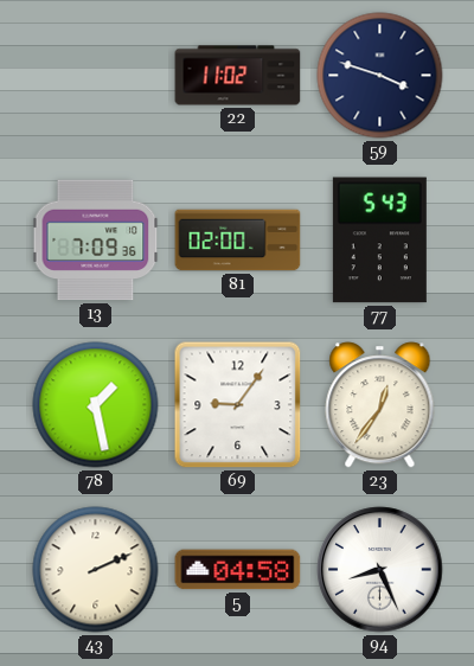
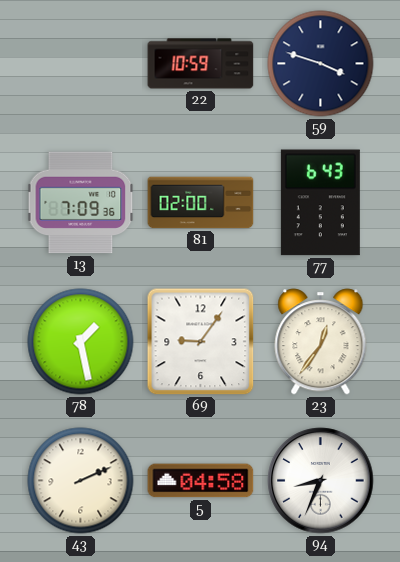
22: 11:02 -> 10:59 (201, 64)
77: 5:43 -> 6:43 (320, 203)
94: 8:26 -> 8:34 (321, 481)
